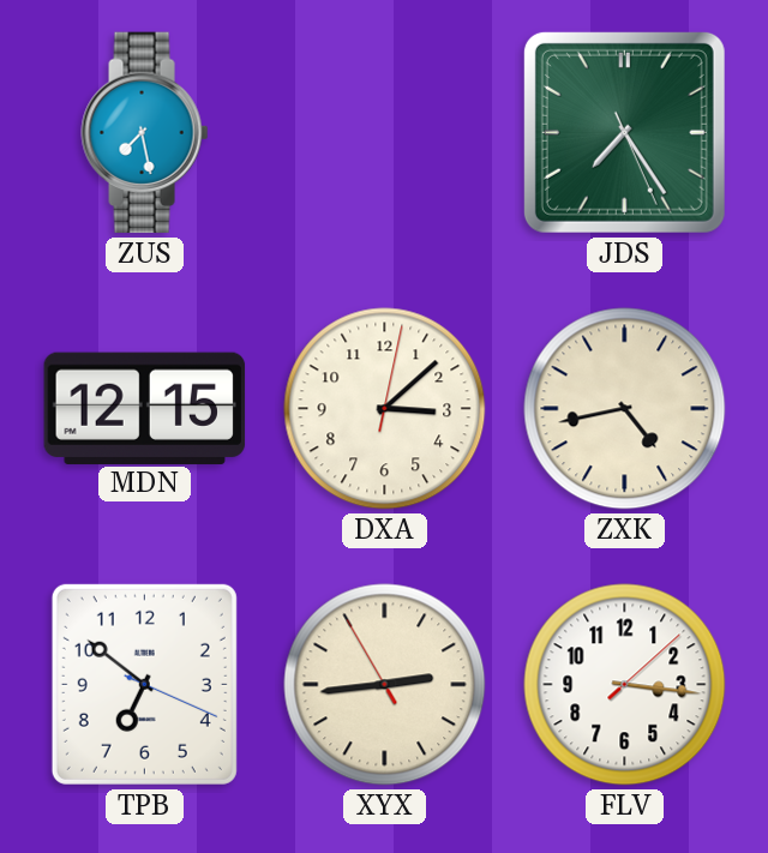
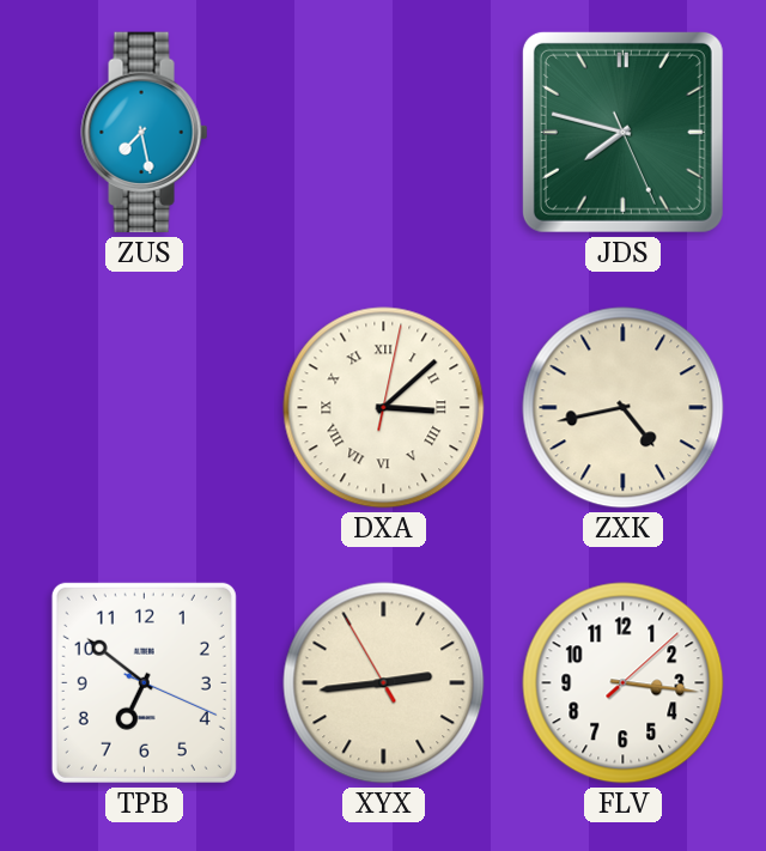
JDS: 7:24 -> 7:47 (622, 132)
MDN: 12:15 -> none (145, 408)
DXA numerals: Arabic -> Roman (384, 408)
